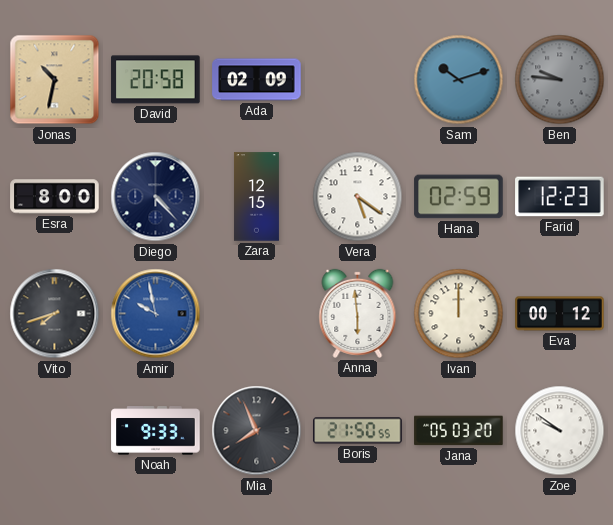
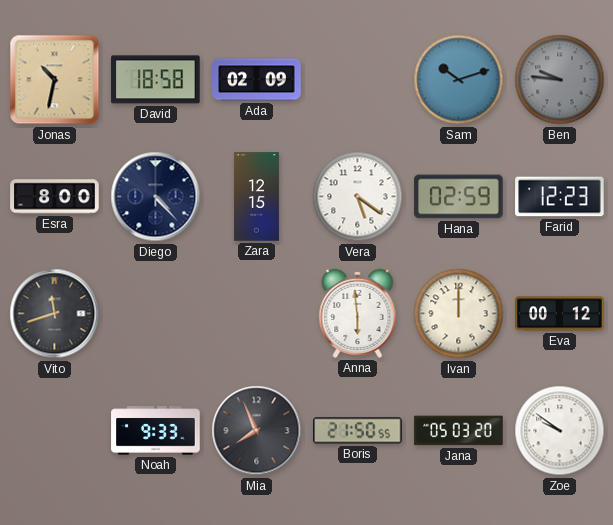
David: 20:58 -> 18:58 (156, 80)
Vito: 7:42 -> 11:42 (55, 314)
Amir: 9:58 -> none (156, 314)
